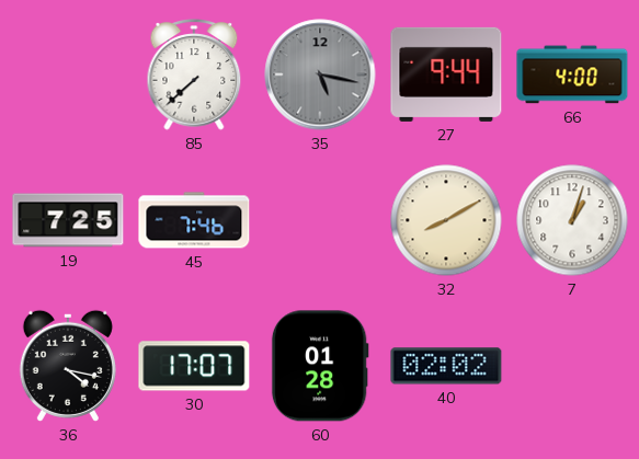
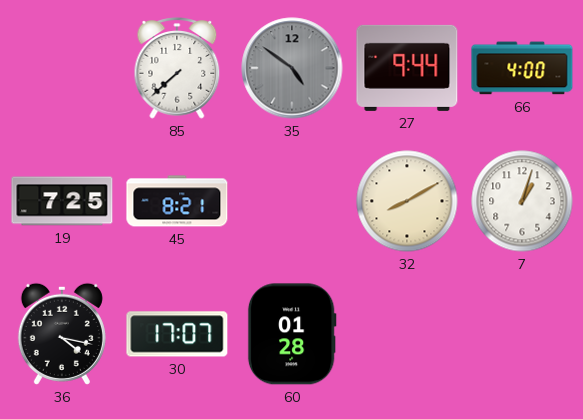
35: 5:17 -> 4:51 (292, 68)
45: 7:46 -> 8:21 (177, 201)
40: 02:02 -> none (446, 366)
